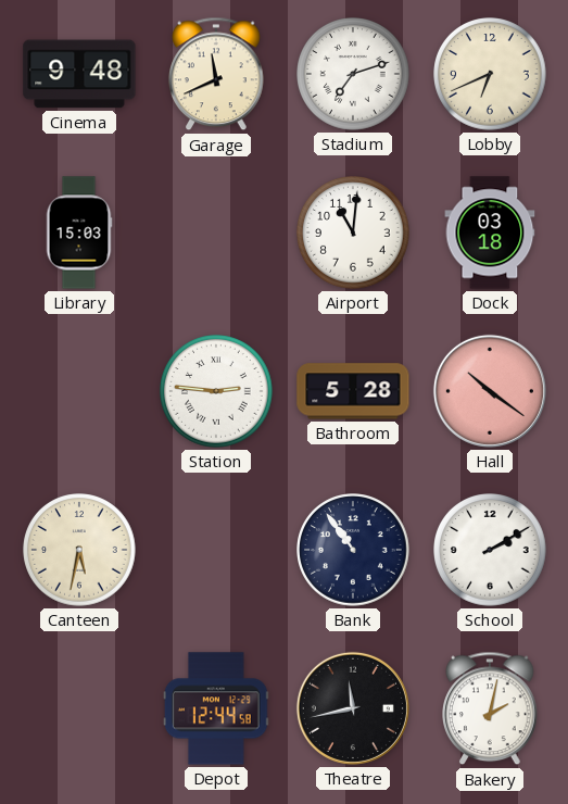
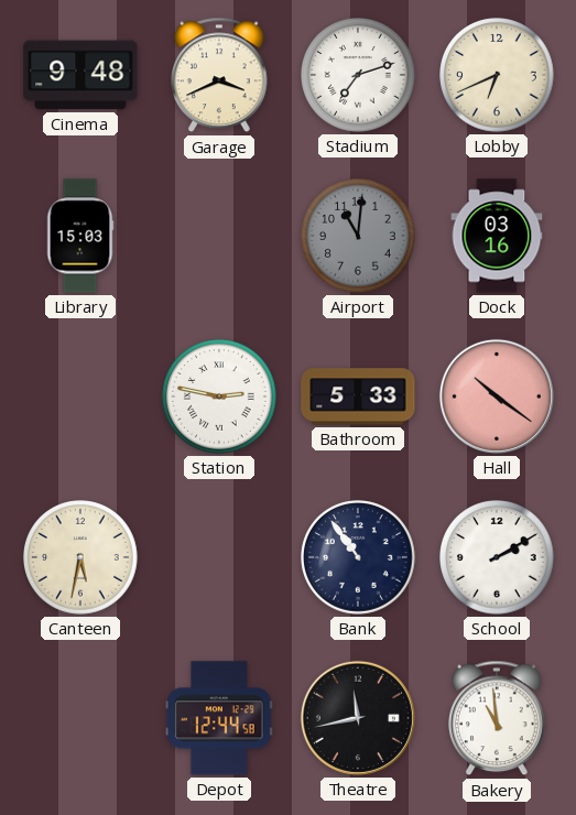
Garage: 11:41 -> 3:41 (219, 75)
Airport dial: white -> grey (358, 236)
Dock: 03:18 -> 03:16 (497, 236)
Station: 2:46 -> 2:47 (219, 396)
Bathroom: 5:28 -> 5:33 (358, 396)
Bakery: 2:02 -> 10:59 (497, 718)
